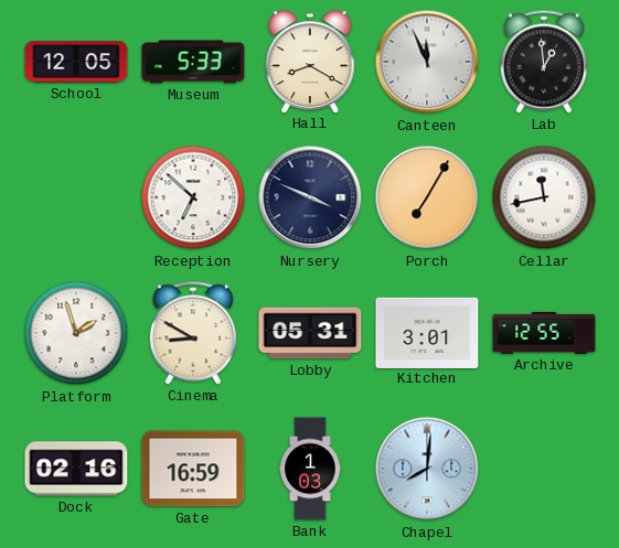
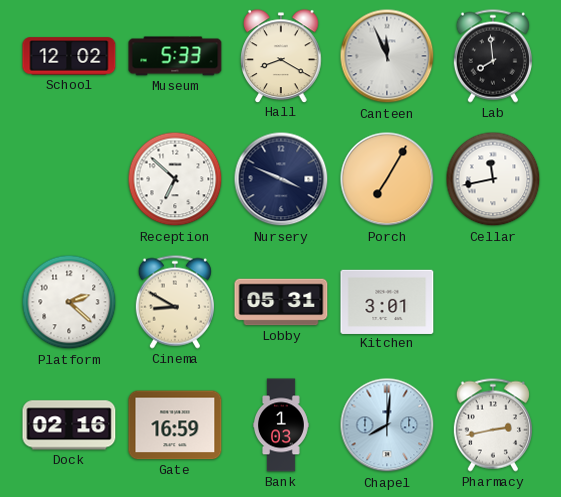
School: 12:05 -> 12:02 (69, 56)
Lab: 12:59 -> 7:59 (493, 56)
Platform: 1:57 -> 2:22 (69, 302)
Archive: 12:55 -> none (544, 333)
Pharmacy: none -> 2:43 (493, 425)
